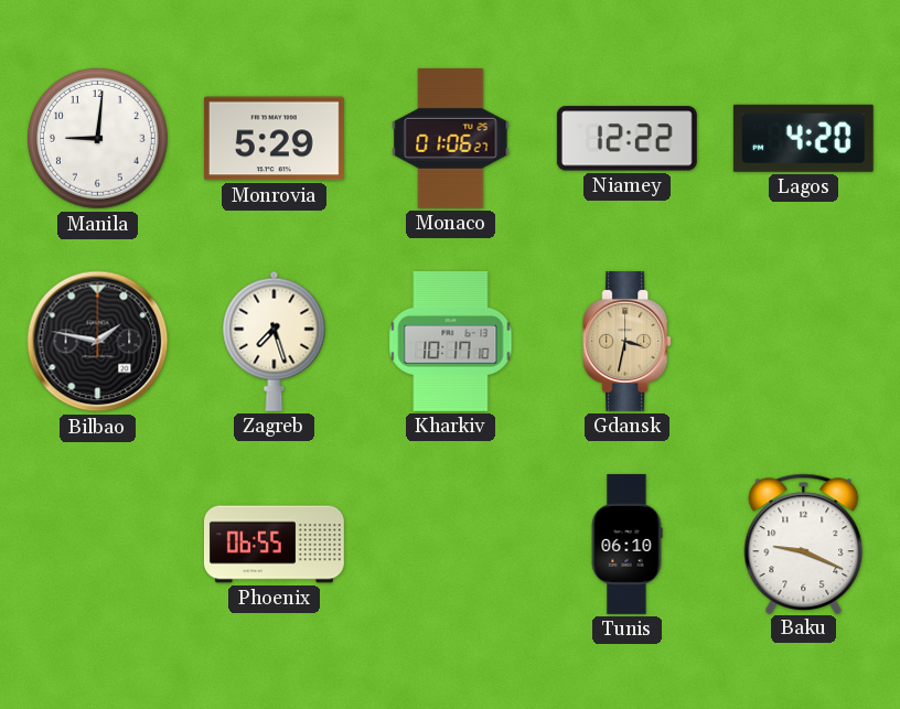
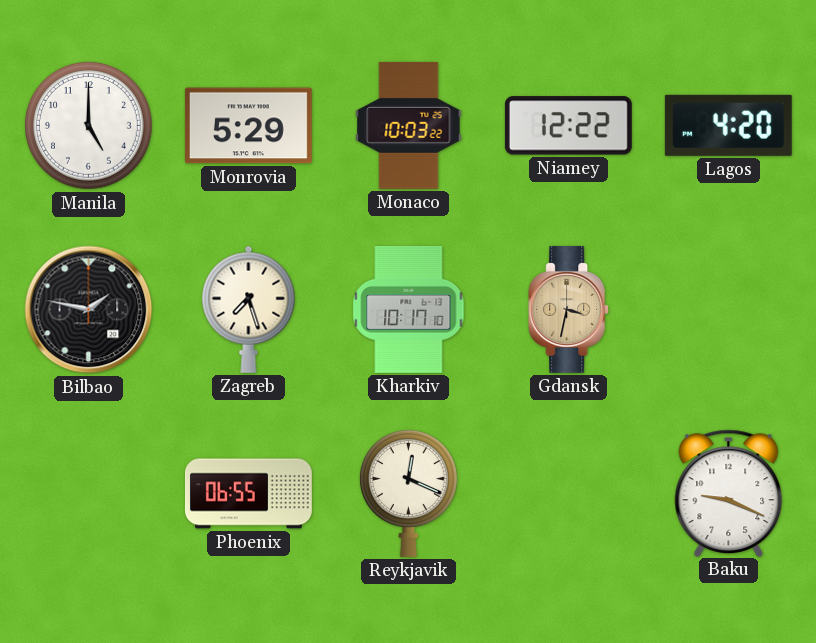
Manila: 9:01 -> 5:00 (89, 126)
Monaco: 01:06 -> 10:03 (409, 125)
Reykjavik: none -> 12:19 (408, 493)
Tunis: 06:10 -> none (626, 545)
